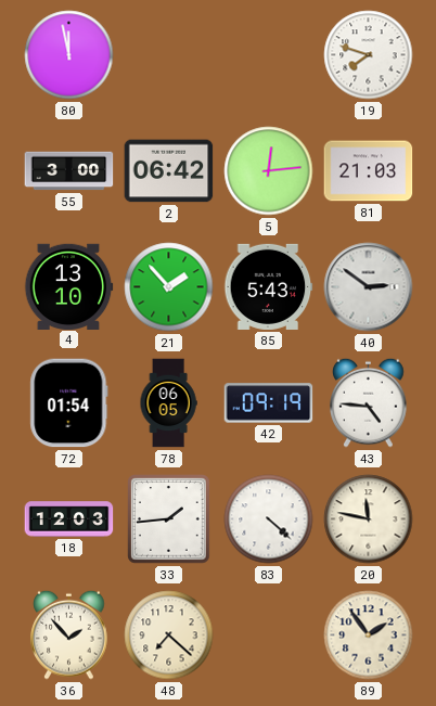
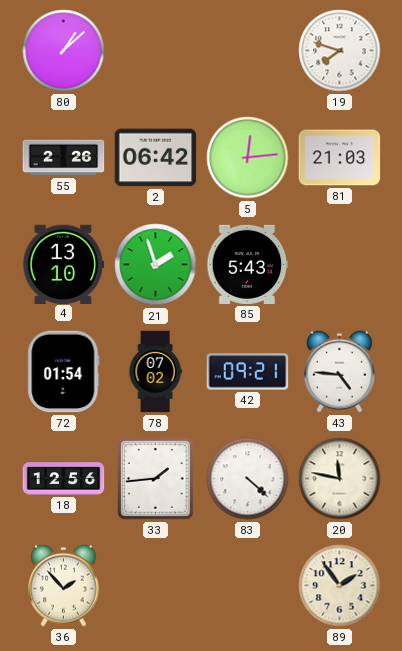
80: 11:58 -> 1:08 (64, 51)
55: 3:00 -> 2:26 (64, 158)
21: 1:53 -> 1:57 (156, 265)
40: 2:51 -> none (369, 287)
78: 06:05 -> 07:02 (155, 372)
42: 09:19 -> 09:21 (248, 372)
18: 12:03 -> 12:56 (64, 479)
48: 7:22 -> none (169, 636)
